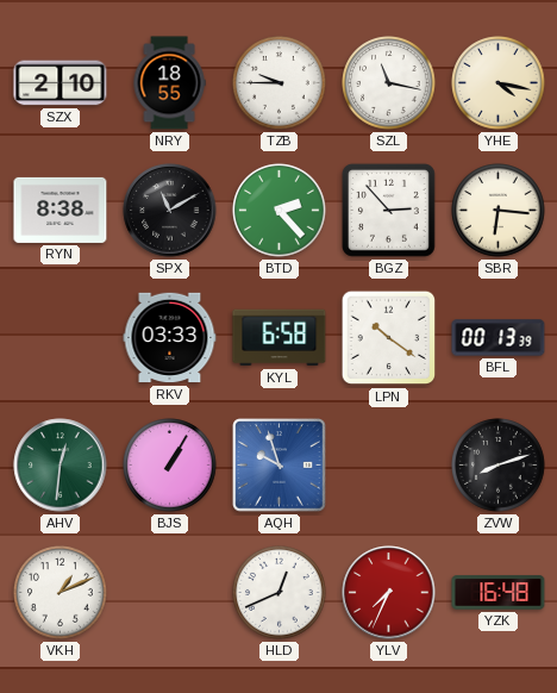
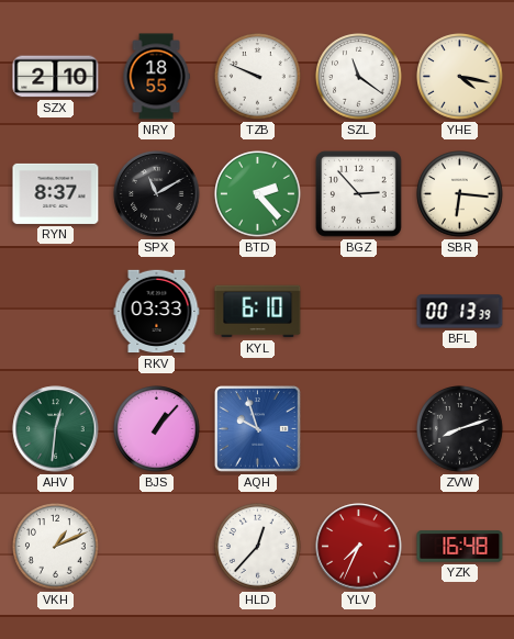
TZB: 9:45 -> 9:49 (258, 77)
SZL: 11:17 -> 11:21 (359, 77)
RYN: 8:38 -> 8:37 (56, 193)
KYL: 6:58 -> 6:10 (258, 312)
LPN: 10:21 -> none (389, 338)
BJS: 1:05 -> 1:07 (157, 429)
HLD: 12:41 -> 12:37 (258, 547)
